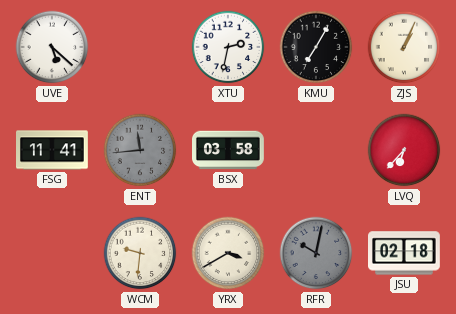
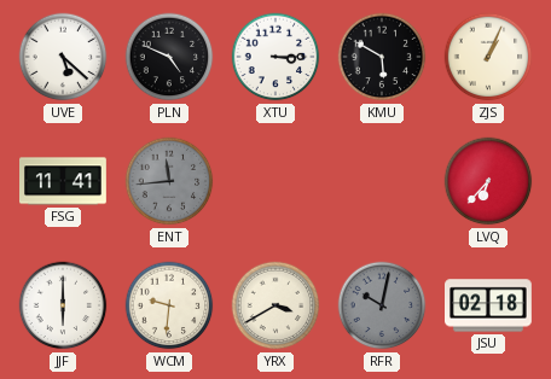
PLN: none -> 4:49 (169, 57)
XTU: 2:32 -> 3:15 (275, 57)
KMU: 7:05 -> 5:50 (382, 57)
BSX: 03:58 -> none (229, 150)
JJF: none -> 6:00 (63, 305)
